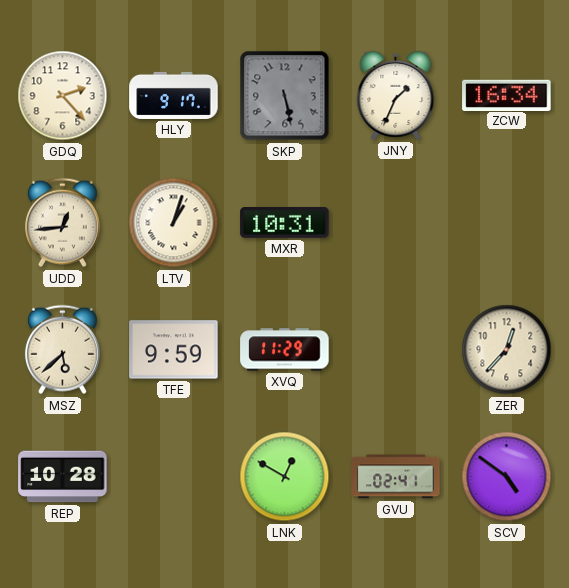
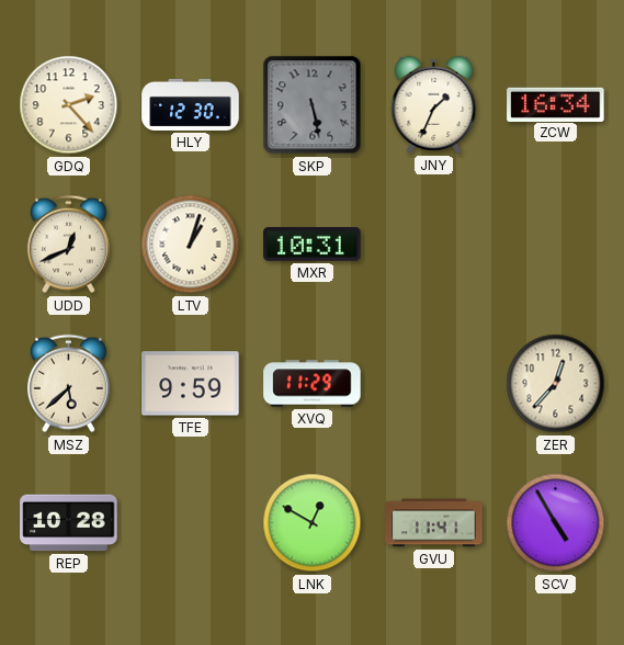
HLY: 9:17 -> 12:30 (191, 104)
UDD: 12:44 -> 12:41 (68, 245)
GVU: 02:41 -> 11:41 (434, 523)
SCV: 4:51 -> 4:55 (556, 523)
